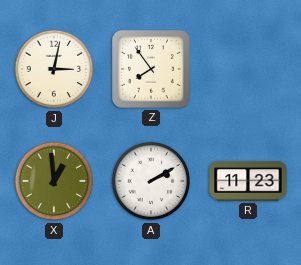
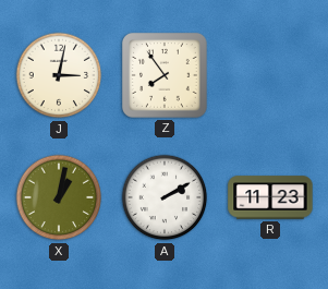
X: 12:59 -> 1:02 (59, 197)
